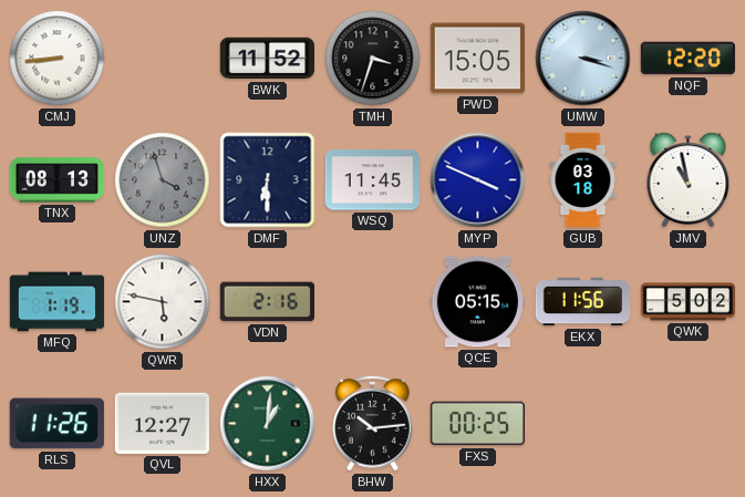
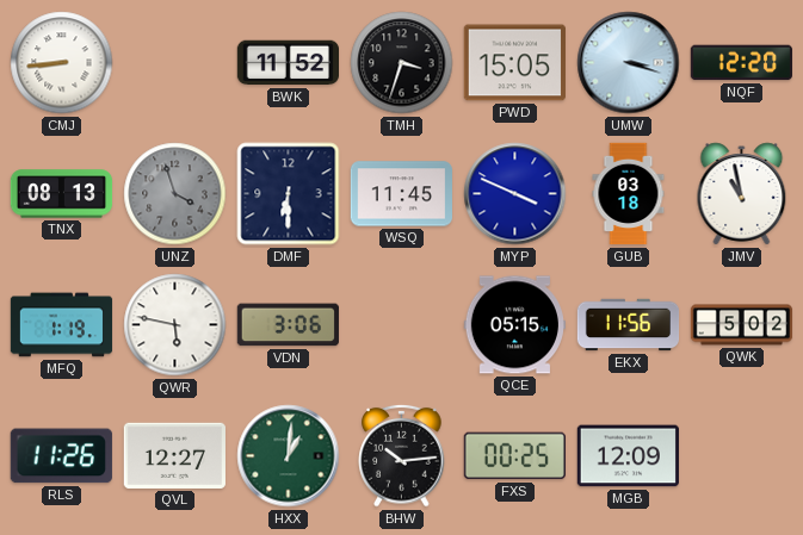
VDN: 2:16 -> 3:06 (288, 325)
MGB: none -> 12:09 (628, 456)
